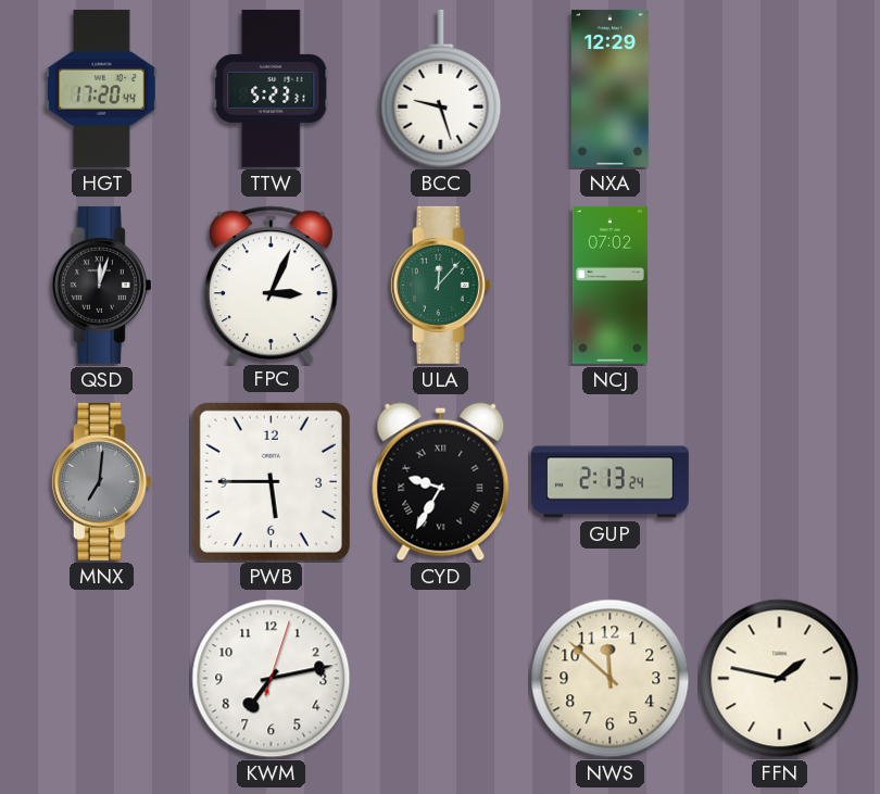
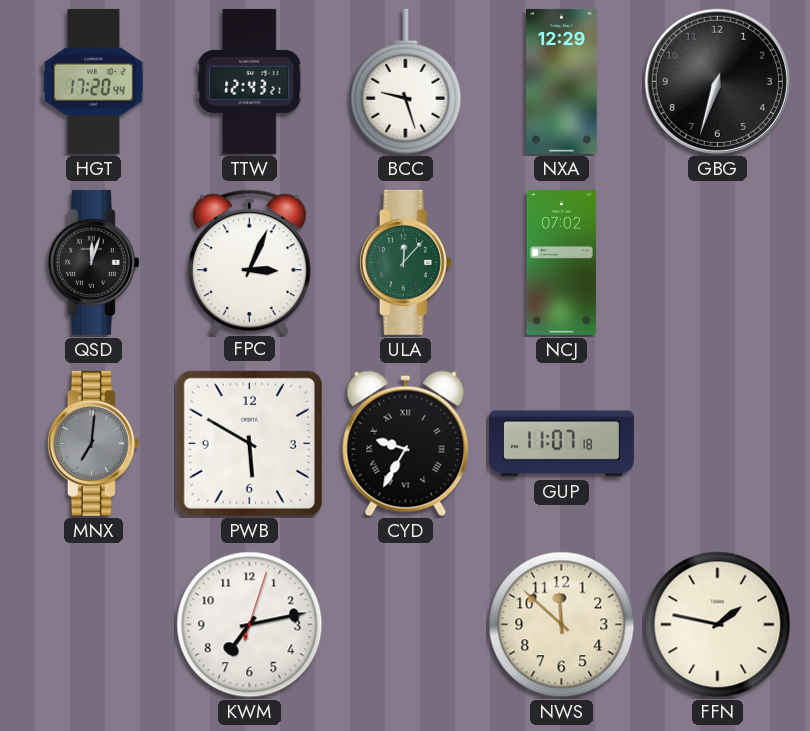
TTW: 5:23 -> 12:43 (250, 81)
GBG: none -> 6:33 (717, 81)
PWB: 5:45 -> 5:50 (249, 443)
GUP: 2:13 -> 11:07 (561, 444)
